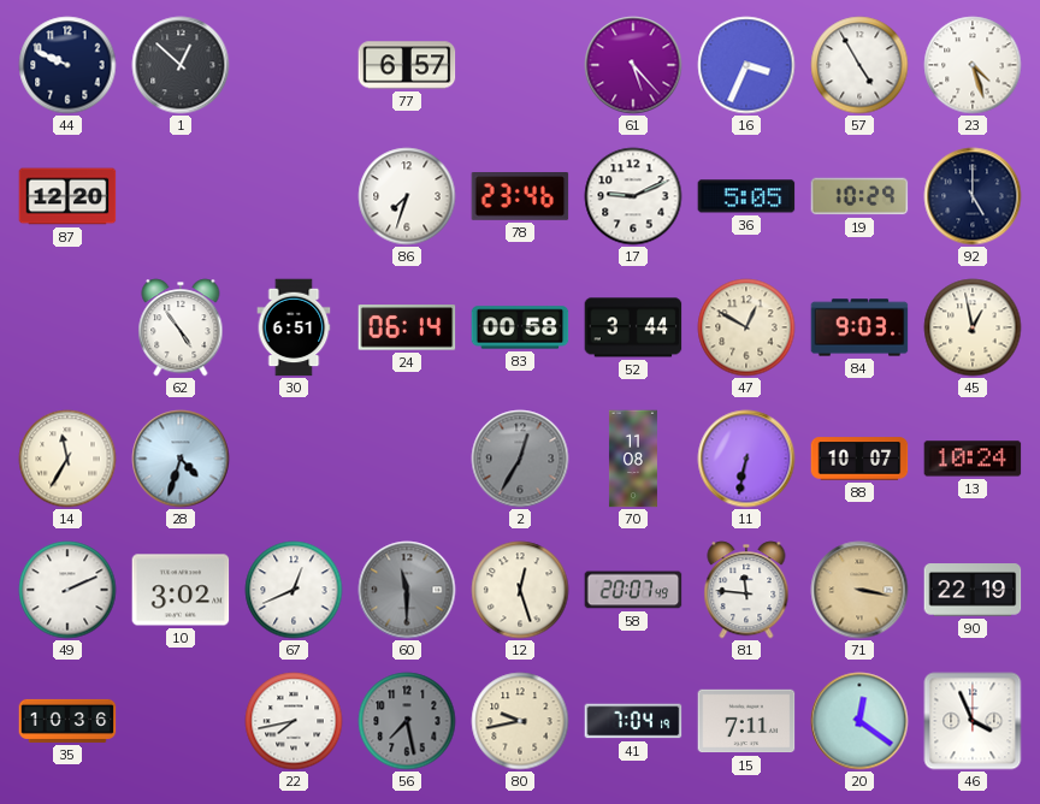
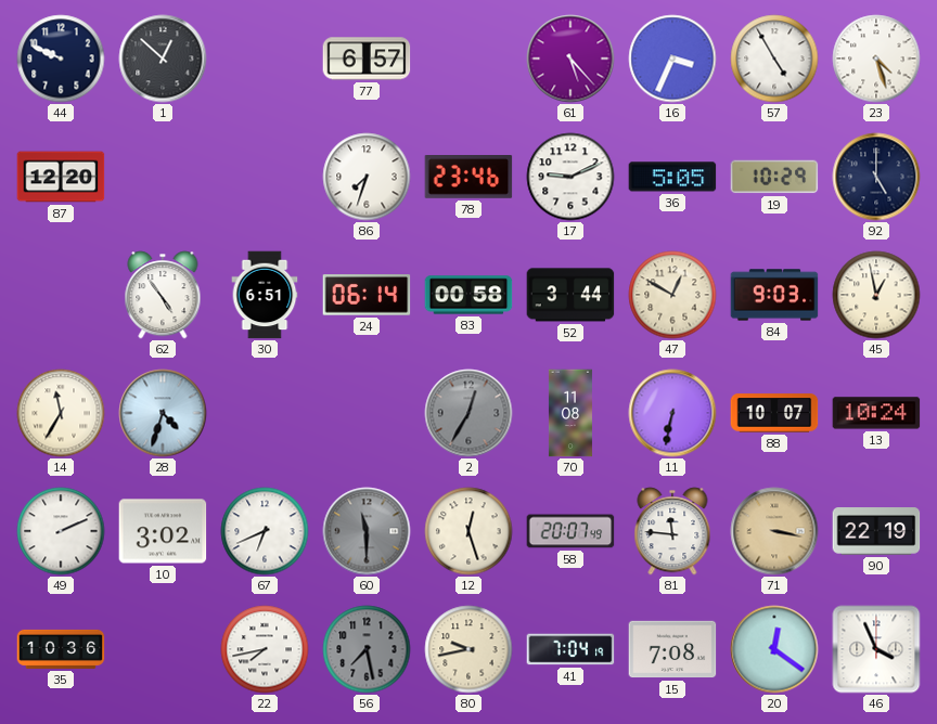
67: 12:41 -> 6:41 (265, 531)
15: 7:11 -> 7:08 (672, 649)
